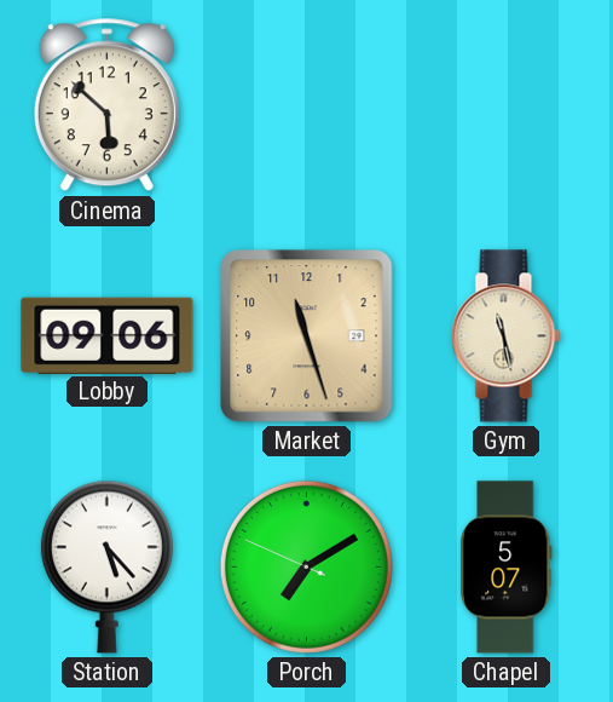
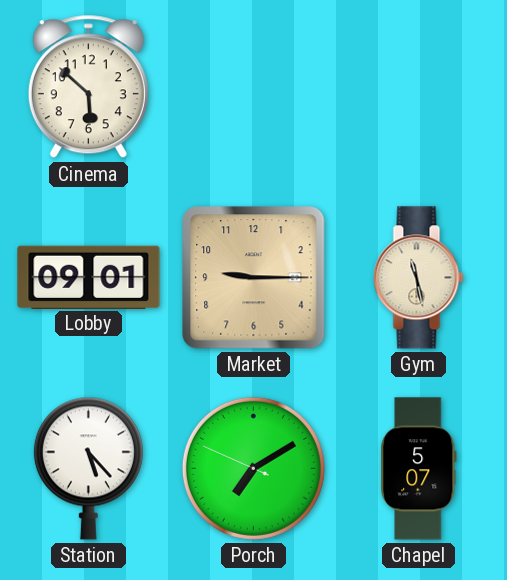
Lobby: 09:06 -> 09:01 (89, 277)
Market: 11:27 -> 9:15 (254, 278)
